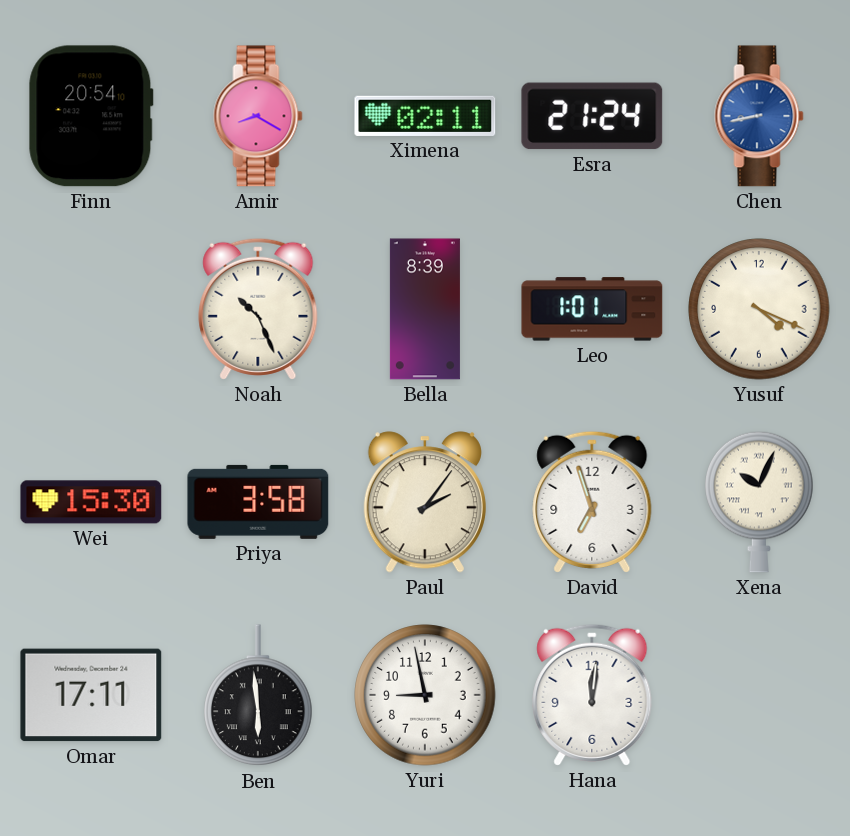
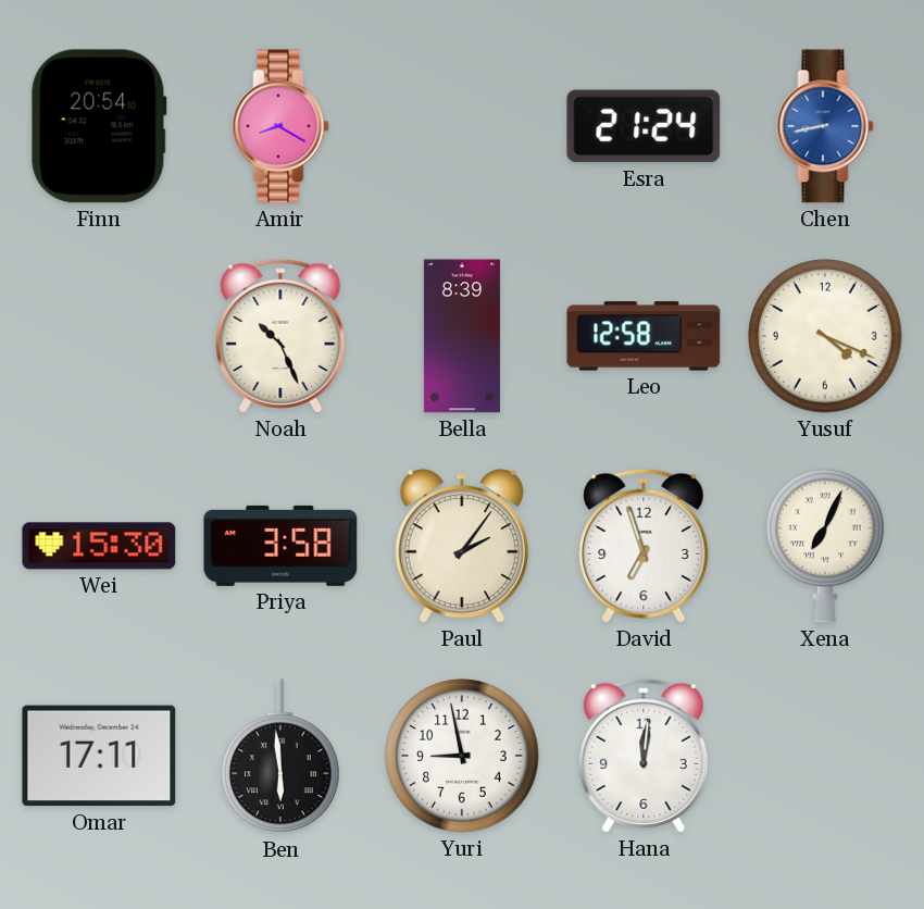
Ximena: 02:11 -> none (425, 116)
Leo: 1:01 -> 12:58 (644, 336)
Xena: 10:04 -> 7:04 (825, 546)
